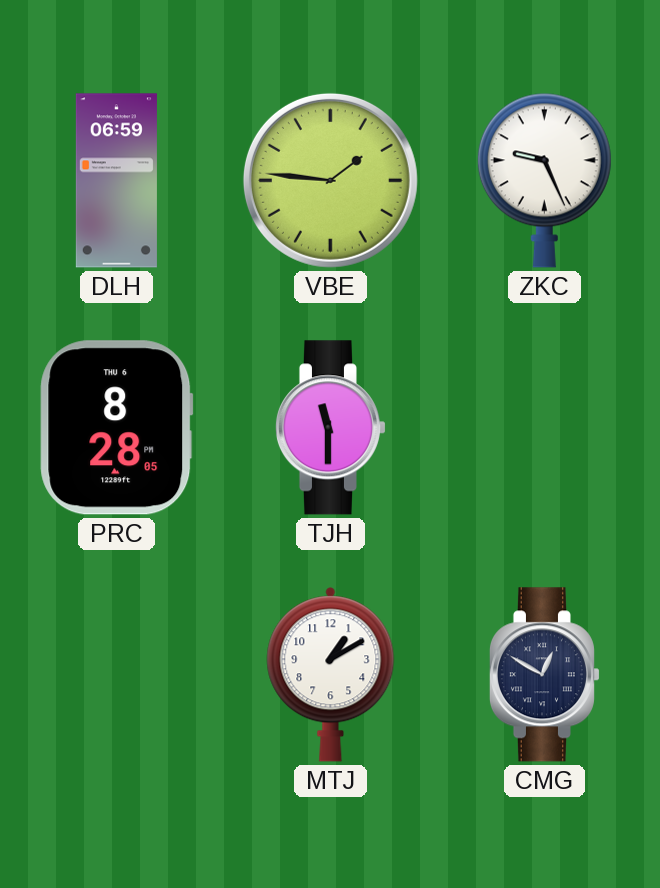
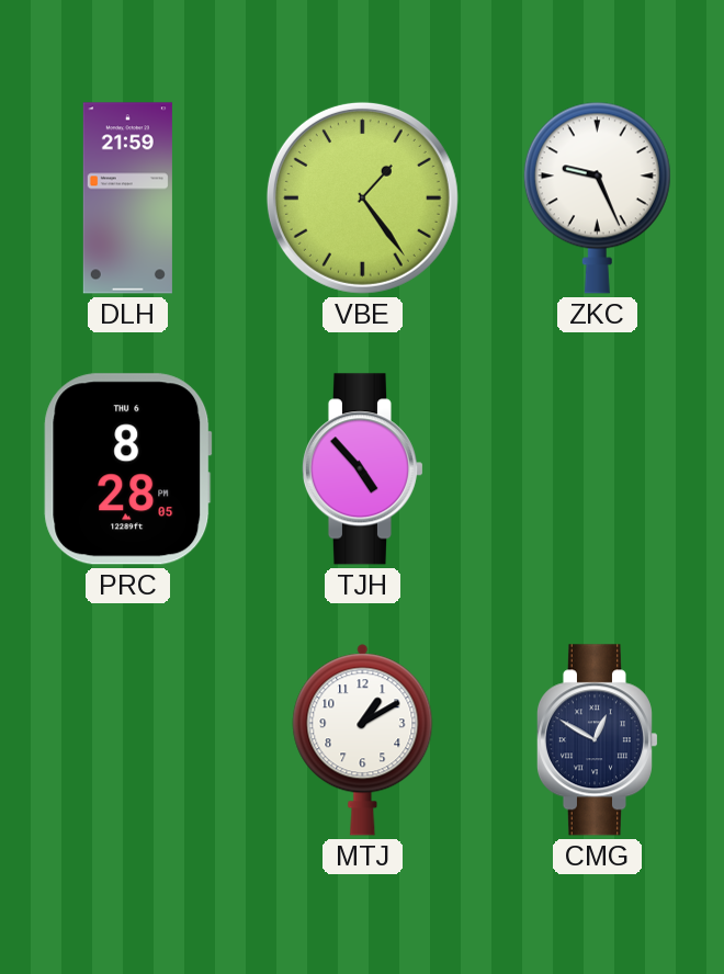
DLH: 06:59 -> 21:59 (127, 199)
VBE: 1:46 -> 1:24 (362, 197)
TJH: 11:30 -> 4:53 (362, 469)
